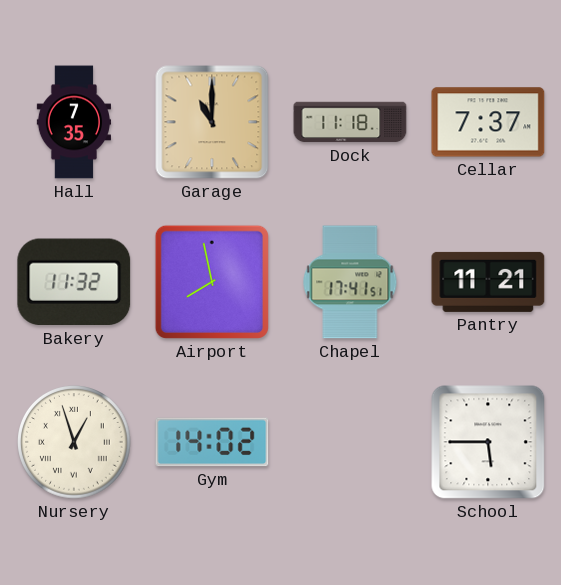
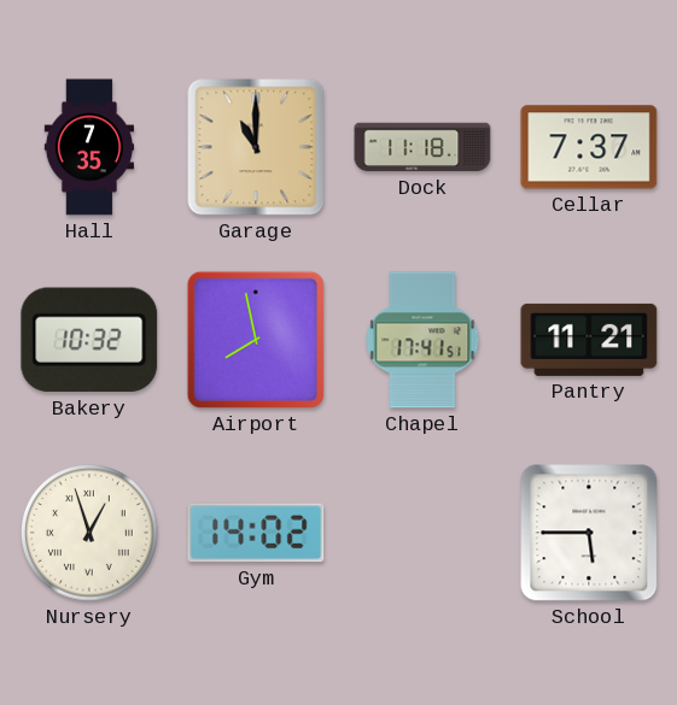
Bakery: 11:32 -> 10:32 (89, 340)
